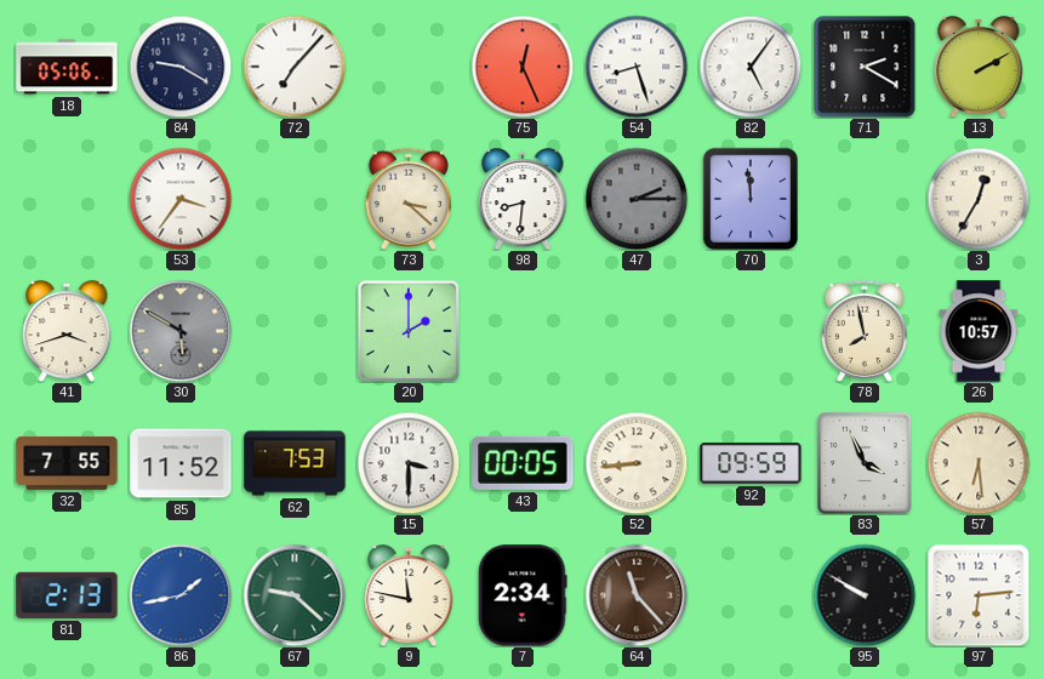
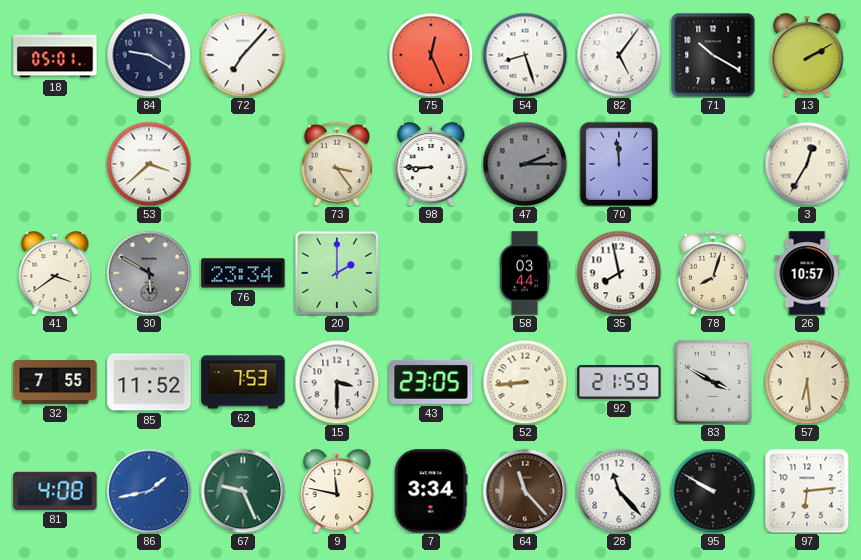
18: 05:06 -> 05:01 (55, 55)
71: 2:20 -> 10:20 (713, 55)
53: 3:36 -> 3:38 (149, 164)
73: 3:22 -> 3:24 (336, 164)
98: 8:31 -> 8:45 (431, 164)
41: 3:42 -> 3:39 (55, 273)
76: none -> 23:34 (243, 273)
58: none -> 03:44 (525, 273)
35: none -> 7:58 (619, 273)
78: 7:58 -> 8:03 (712, 273)
43: 00:05 -> 23:05 (431, 382)
92: 09:59 -> 21:59 (619, 382)
83: 3:56 -> 3:50 (713, 383)
81: 2:13 -> 4:08 (55, 491)
67: 9:22 -> 9:26 (243, 491)
7: 2:34 -> 3:34 (431, 491)
28: none -> 11:23 (619, 491)
